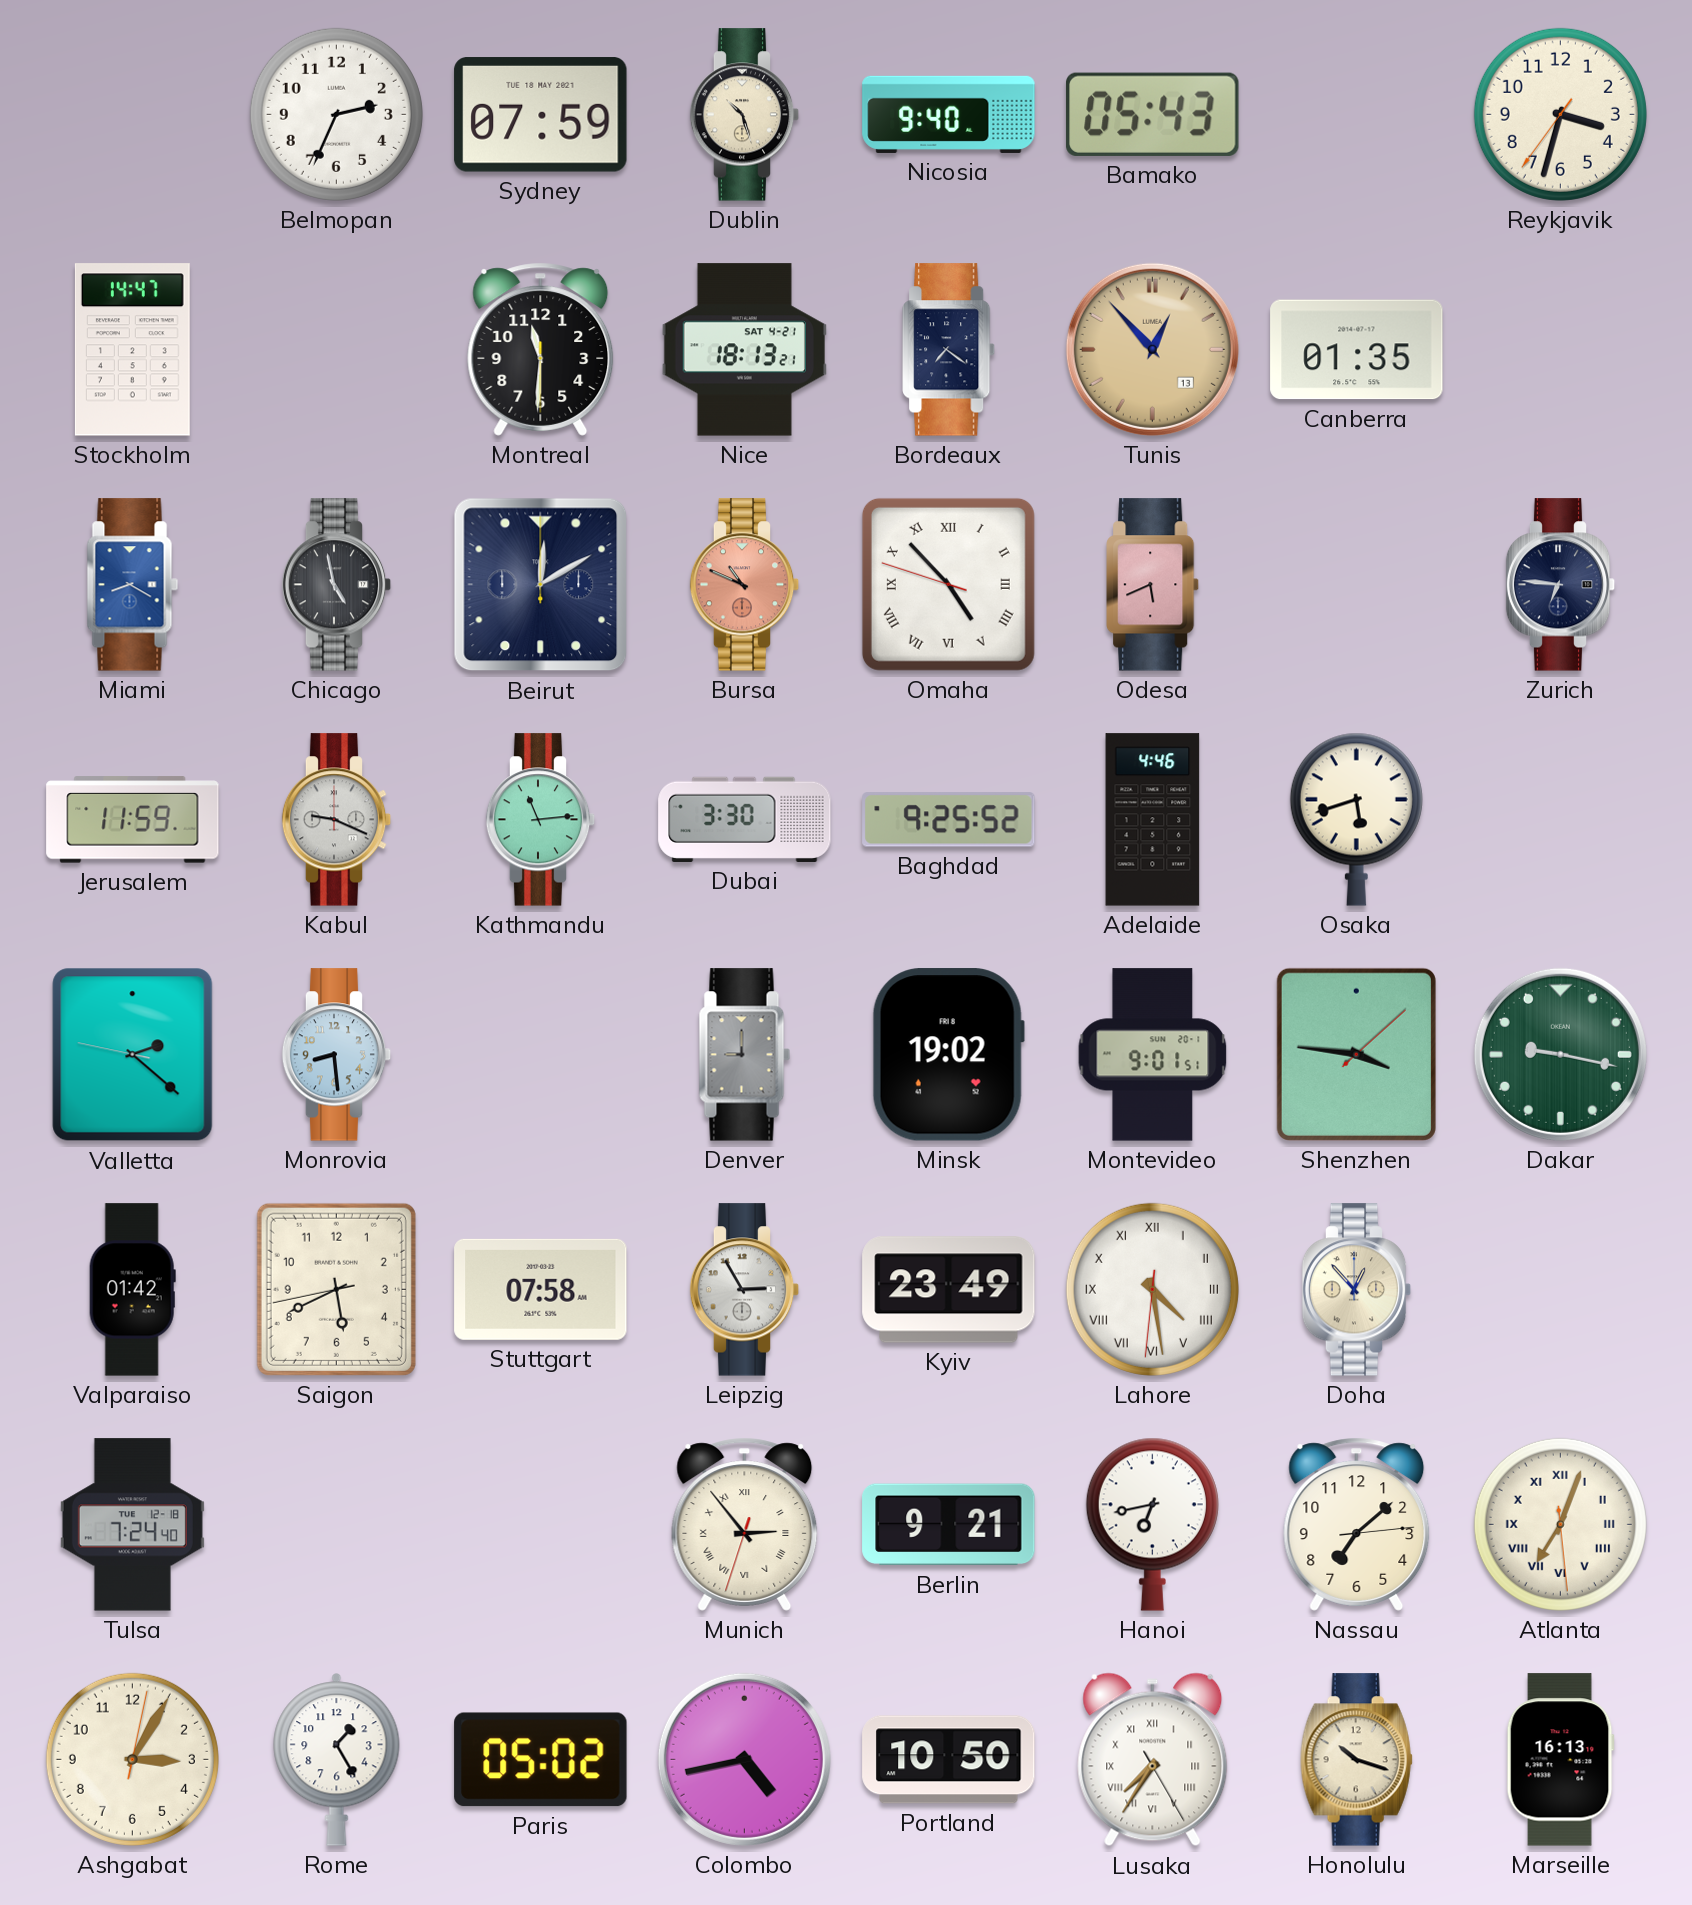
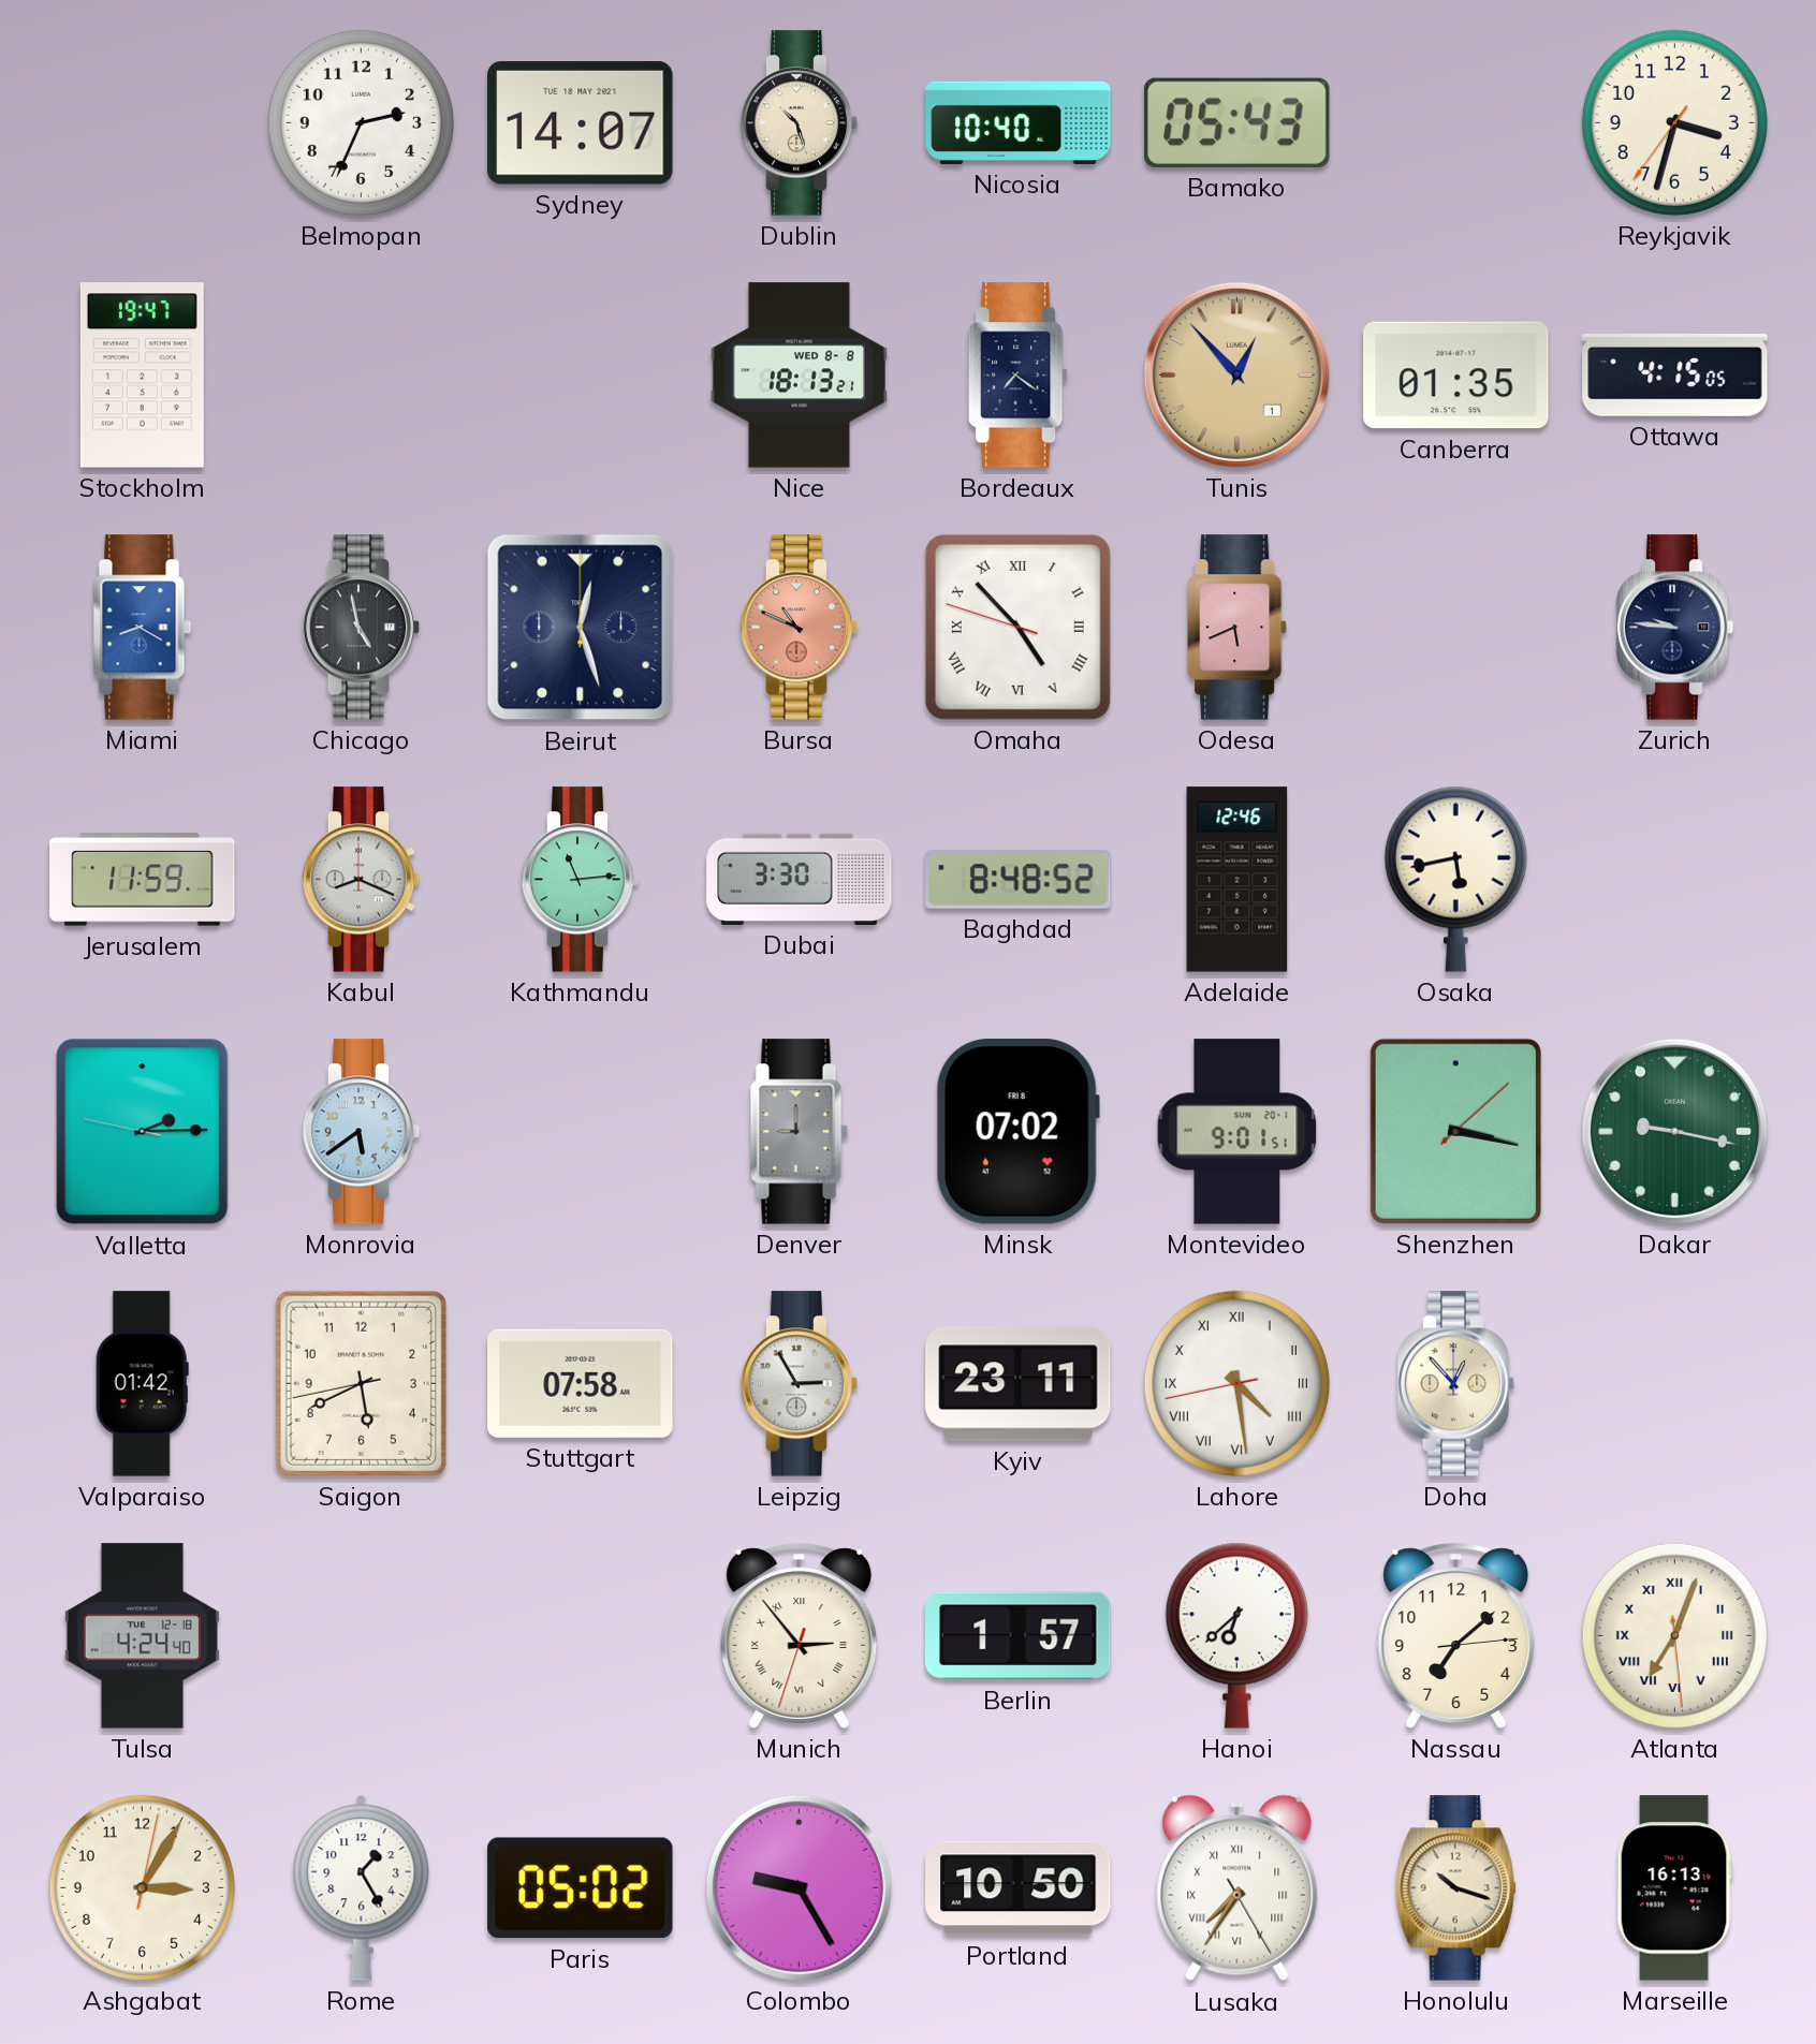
Sydney: 07:59 -> 14:07 (581, 123)
Nicosia: 9:40 -> 10:40 (1019, 122)
Stockholm: 14:47 -> 19:47 (142, 376)
Montreal: 11:30 -> none (541, 349)
Nice date: SAT 4-21 -> WED 8-8 (799, 376)
Tunis date: 13 -> 1 (1236, 374)
Ottawa: none -> 4:15 (1675, 376)
Beirut: 12:10 -> 12:27 (581, 628)
Zurich: 6:46 -> 9:46 (1675, 628)
Kabul: 9:19 -> 8:19 (362, 880)
Baghdad: 9:25 -> 8:48 (1019, 880)
Adelaide: 4:46 -> 12:46 (1237, 880)
Osaka: 5:42 -> 5:43 (1455, 879)
Valletta: 2:21 -> 2:14 (143, 1132)
Monrovia: 8:29 -> 5:39 (362, 1132)
Minsk: 19:02 -> 07:02 (1017, 1132)
Shenzhen: 3:46 -> 3:17 (1455, 1131)
Kyiv: 23:49 -> 23:11 (1019, 1384)
Lahore: 4:28:31 -> 4:28:43 (1236, 1383)
Tulsa: 7:24 -> 4:24 (142, 1636)
Berlin: 9:21 -> 1:57 (1019, 1636)
Hanoi: 6:43 -> 6:38 (1236, 1635)
Colombo: 4:43 -> 9:25 (799, 1887)
